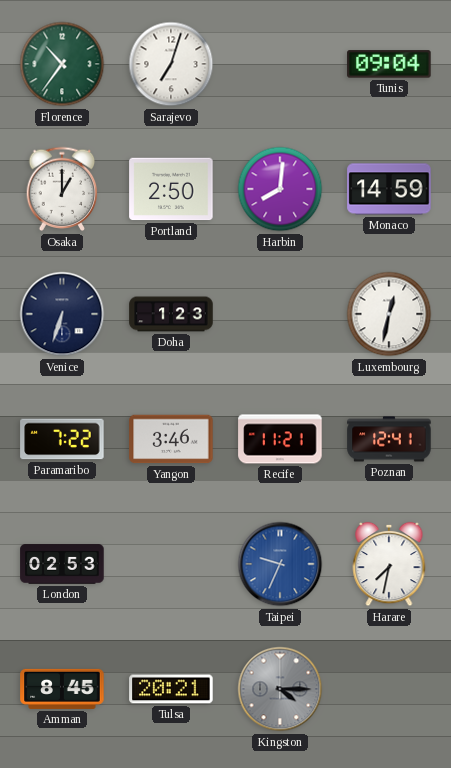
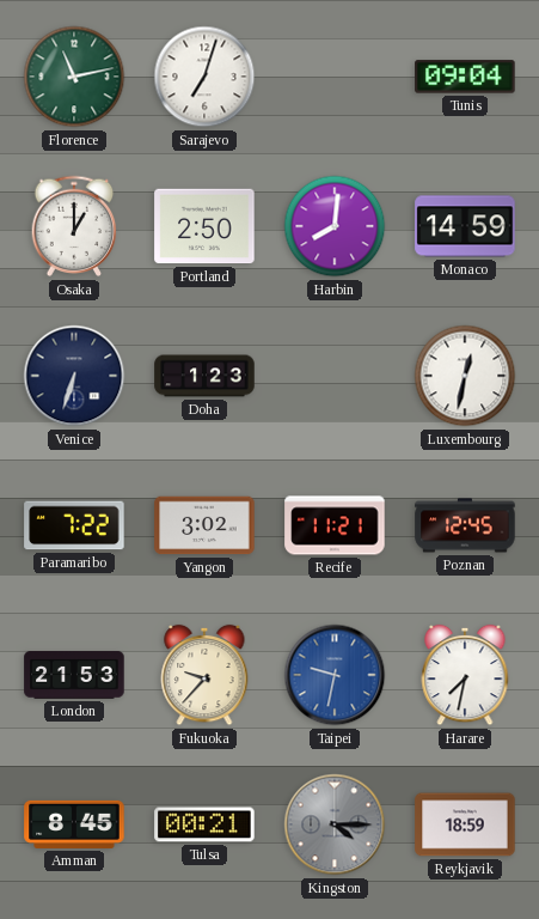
Florence: 10:36 -> 11:13 (74, 77)
Yangon: 3:46 -> 3:02 (204, 525)
Poznan: 12:41 -> 12:45 (465, 525)
London: 02:53 -> 21:53 (74, 675)
Fukuoka: none -> 9:37 (204, 675)
Taipei: 9:34 -> 9:32 (335, 675)
Tulsa: 20:21 -> 00:21 (204, 824)
Reykjavik: none -> 18:59 (465, 824)
